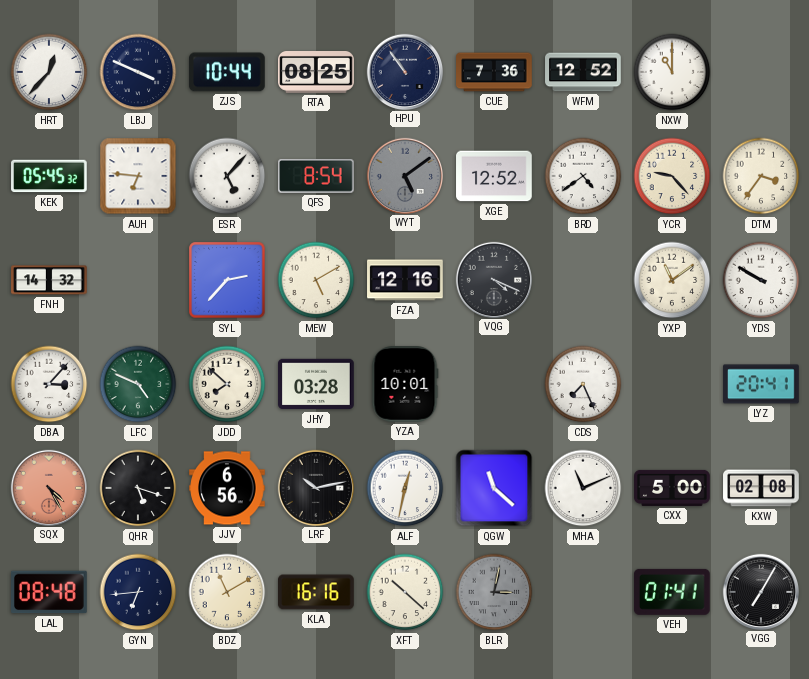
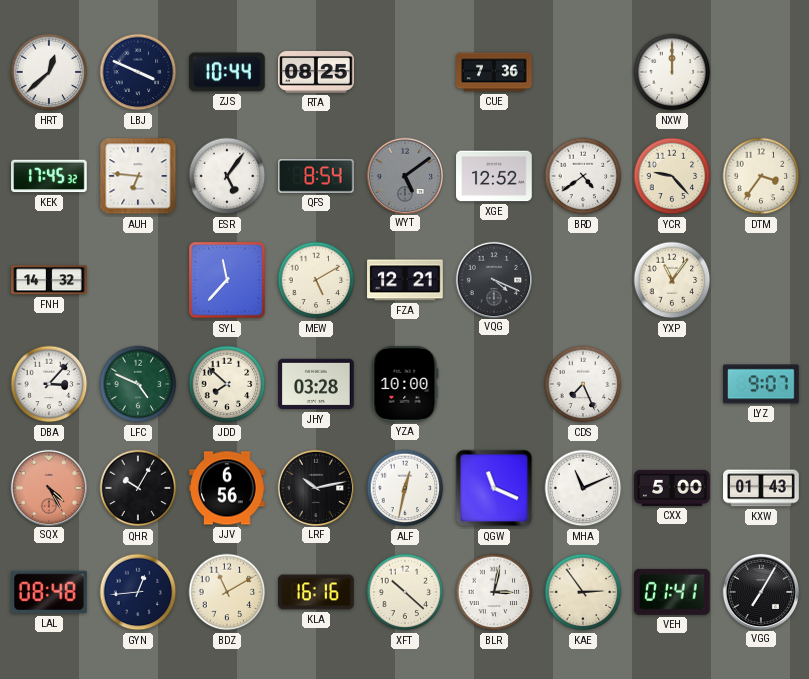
HRT: 12:37 -> 12:38 (49, 72)
HPU: 10:54 -> none (404, 71)
WFM: 12:52 -> none (583, 72)
NXW: 11:00 -> 12:00 (672, 72)
KEK: 05:45 -> 17:45 (49, 176)
ESR: 5:07 -> 5:06 (227, 176)
SYL: 2:37 -> 11:37 (227, 280)
FZA: 12:16 -> 12:21 (405, 280)
YXP: 11:09 -> 11:06 (672, 280)
YDS: 9:50 -> none (761, 280)
YZA: 10:01 -> 10:00 (405, 385)
LYZ: 20:41 -> 9:07 (761, 384)
QHR: 5:18 -> 10:05 (138, 488)
QGW: 11:22 -> 11:19 (494, 488)
KXW: 02:08 -> 01:43 (761, 488)
GYN: 6:44 -> 12:44 (138, 592)
BLR dial: grey -> white (494, 592)
KAE: none -> 2:54 (583, 592)
